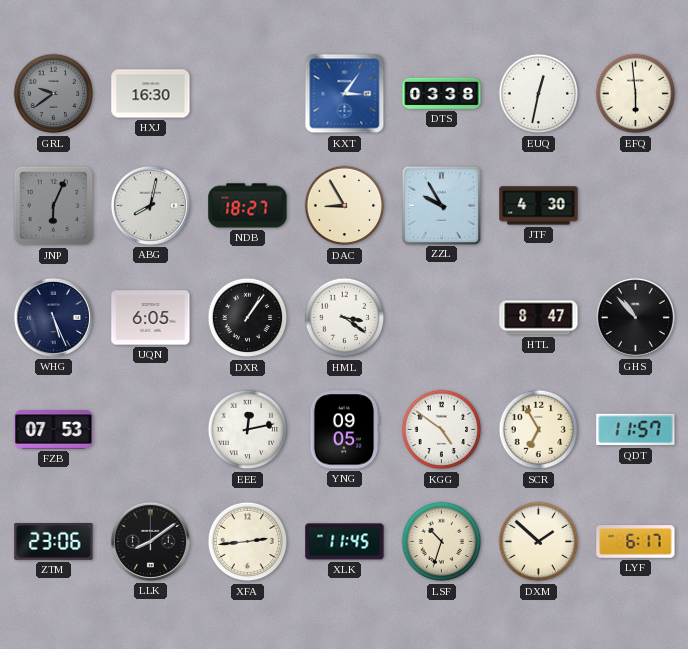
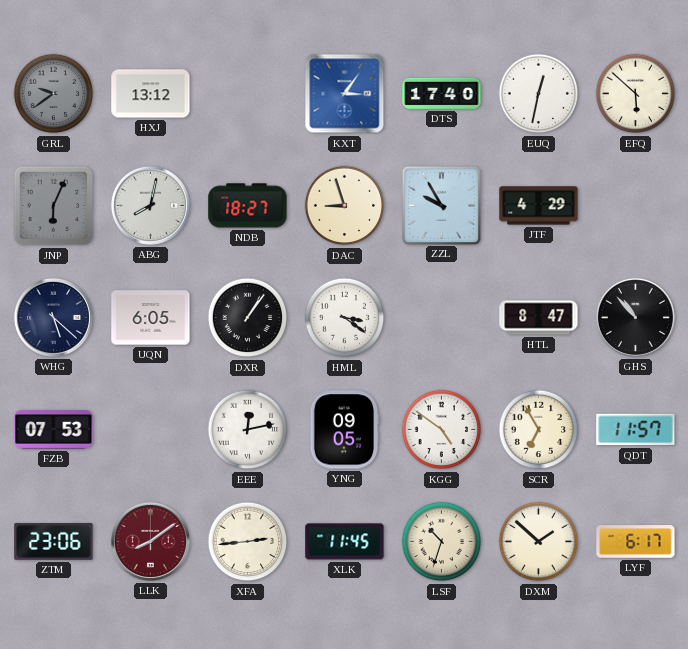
HXJ: 16:30 -> 13:12 (151, 94)
DTS: 03:38 -> 17:40 (442, 93)
EFQ: 5:59 -> 5:52 (636, 94)
DAC: 8:55 -> 8:57 (345, 206)
JTF: 4:30 -> 4:29 (539, 206)
WHG: 5:26 -> 5:22 (53, 317)
LLK dial: black -> burgundy (150, 541)
